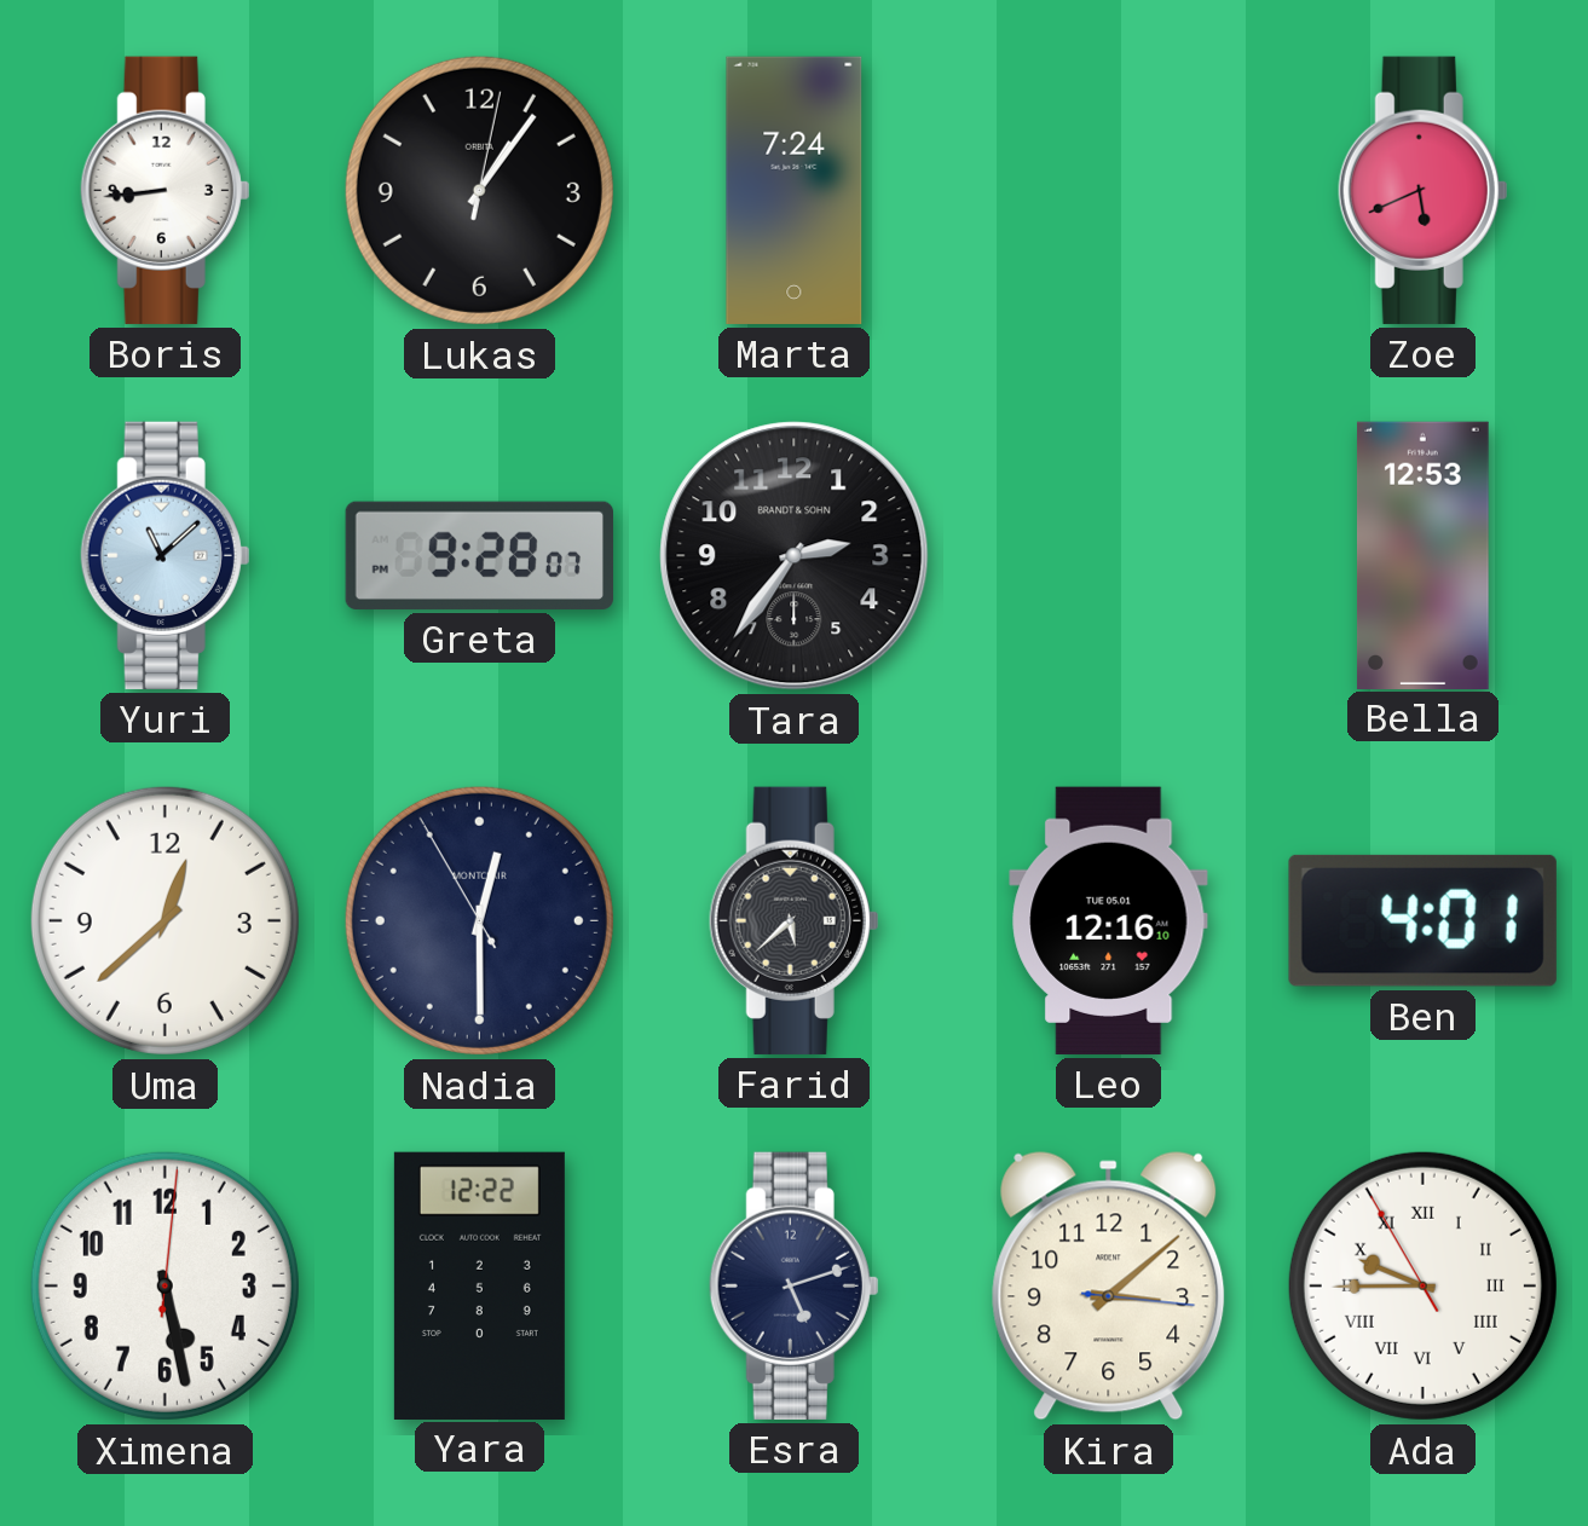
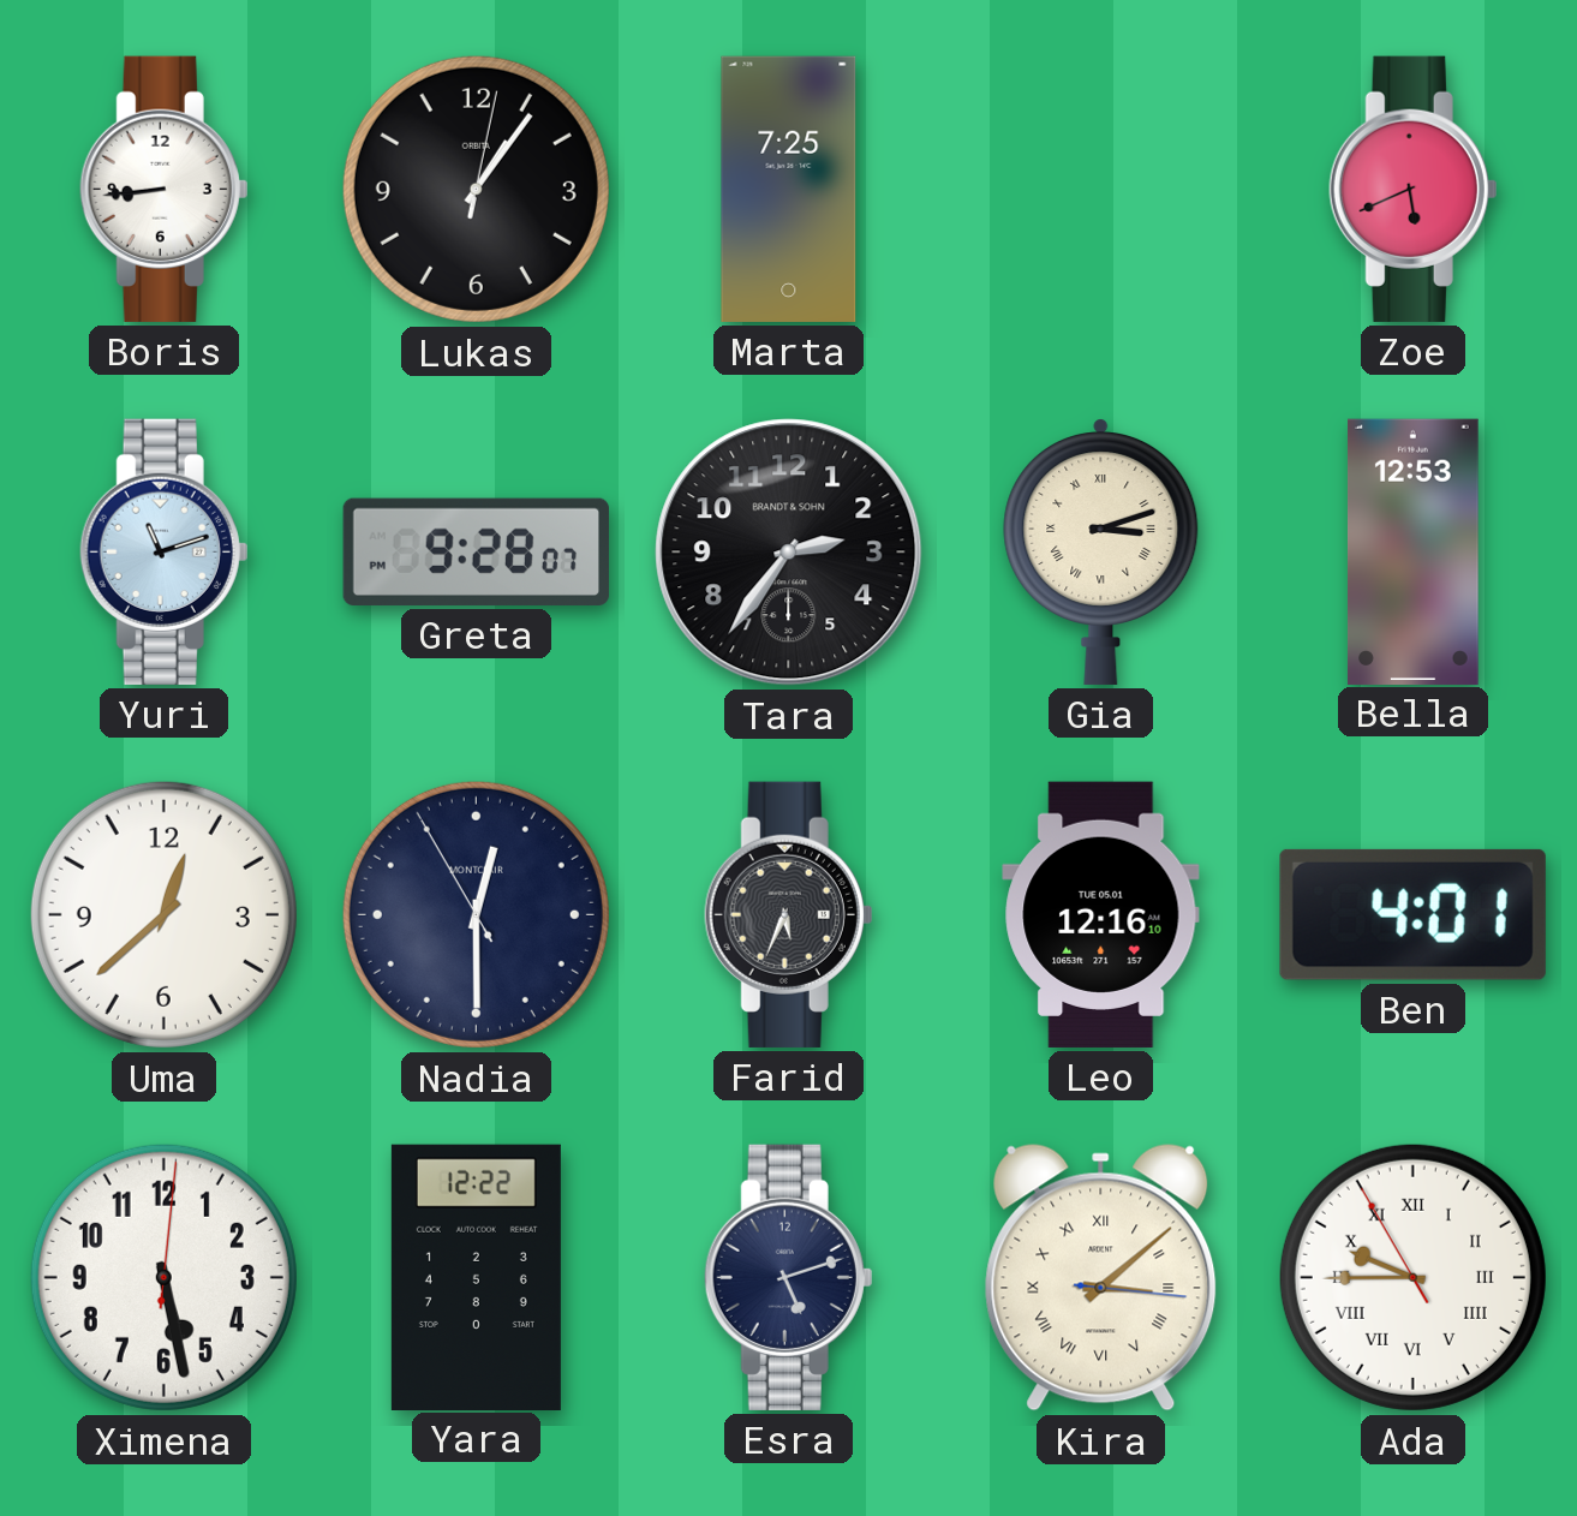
Marta: 7:24 -> 7:25 (789, 189)
Yuri: 11:08 -> 11:12 (165, 551)
Gia: none -> 3:12 (1101, 553)
Farid: 5:38 -> 5:34 (789, 914)
Kira numerals: Arabic -> Roman (1101, 1278)
